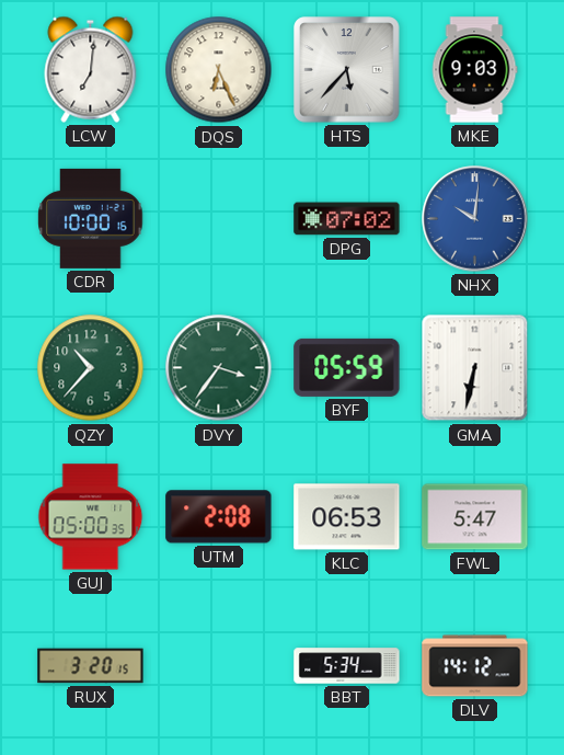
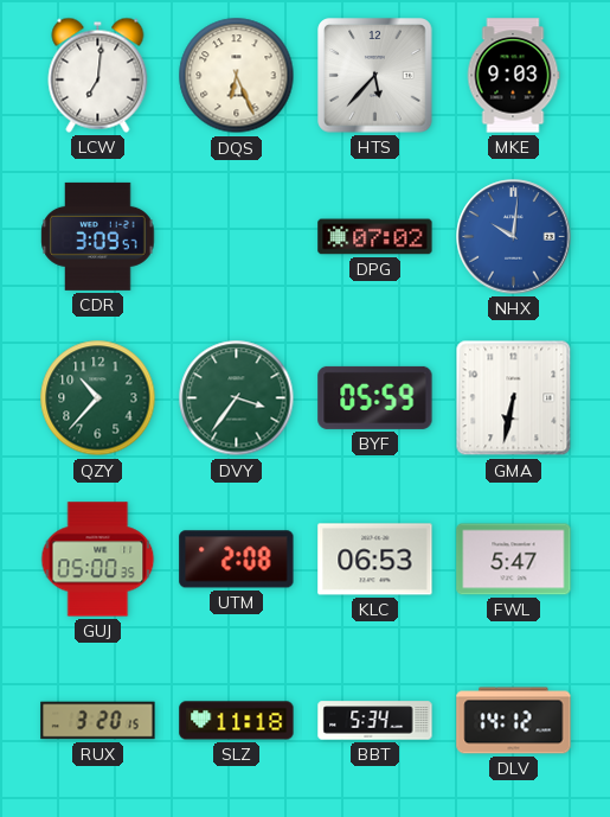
CDR: 10:00 -> 3:09 (98, 236)
SLZ: none -> 11:18 (237, 721)
